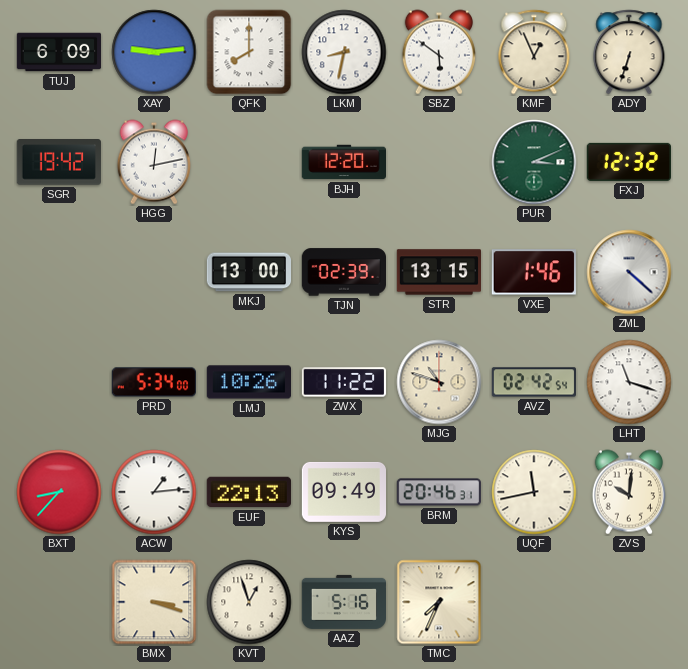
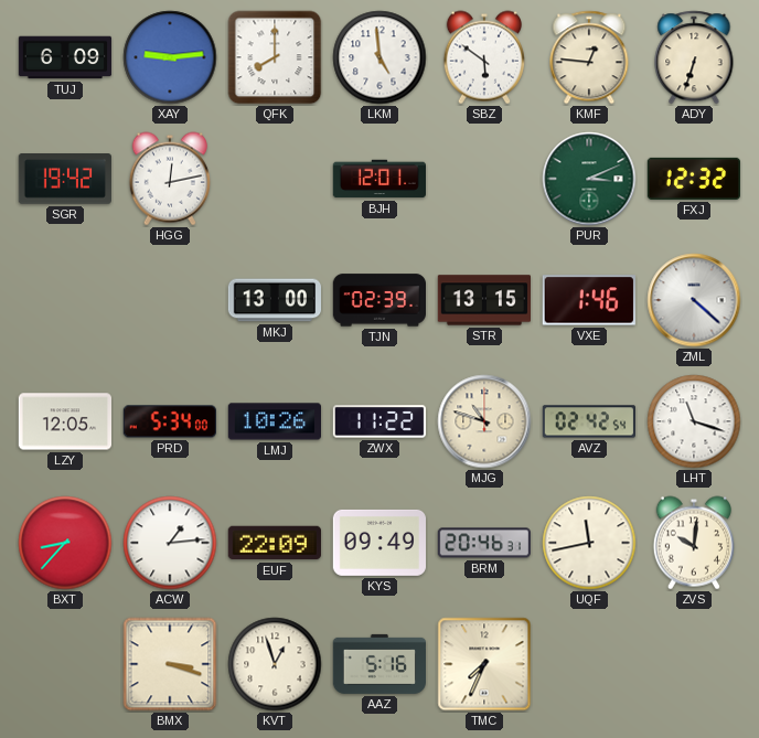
LKM: 8:32 -> 4:59 (379, 57)
KMF: 12:56 -> 12:46 (589, 57)
BJH: 12:20 -> 12:01 (378, 179)
LZY: none -> 12:05 (64, 421)
EUF: 22:13 -> 22:09 (275, 543)
